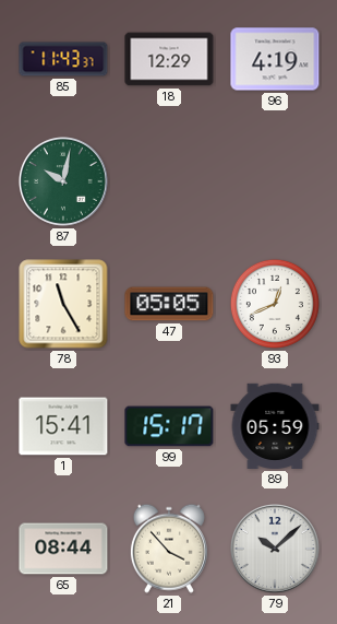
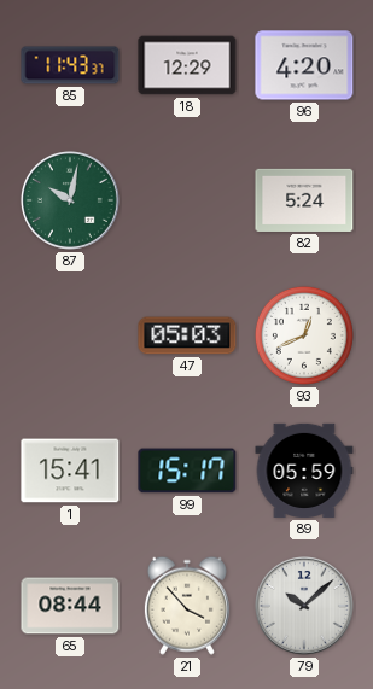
96: 4:19 -> 4:20 (304, 65)
82: none -> 5:24 (304, 200)
78: 11:25 -> none (63, 304)
47: 05:05 -> 05:03 (187, 335)
